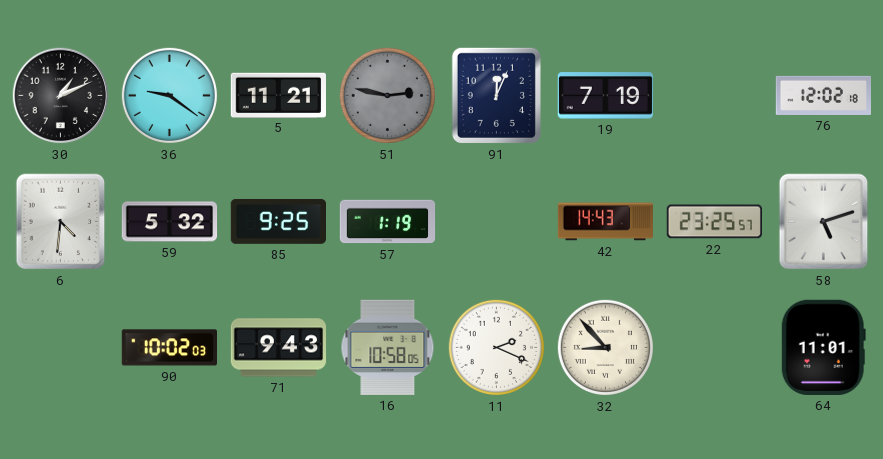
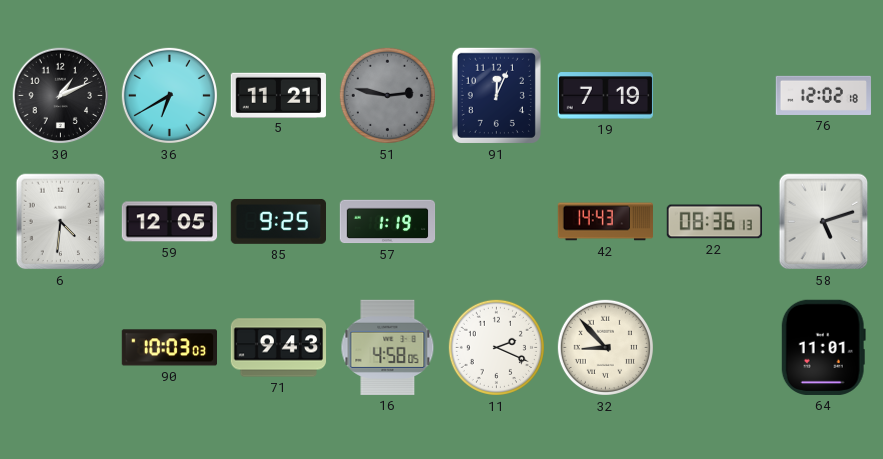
36: 9:21 -> 6:40 (169, 95)
59: 5:32 -> 12:05 (170, 222)
22: 23:25 -> 08:36 (714, 222)
90: 10:02 -> 10:03 (169, 348)
16: 10:58 -> 4:58 (388, 347)
